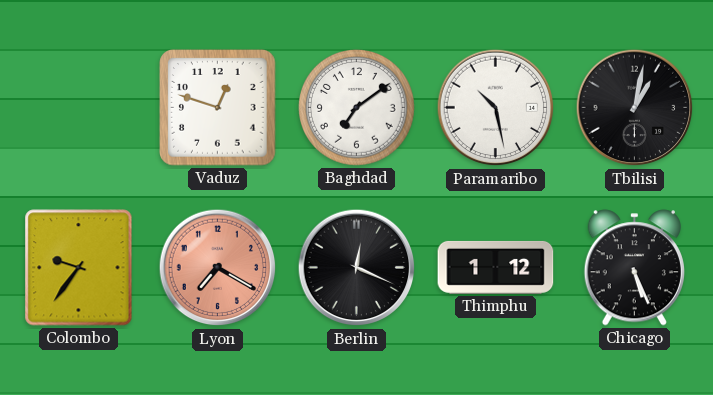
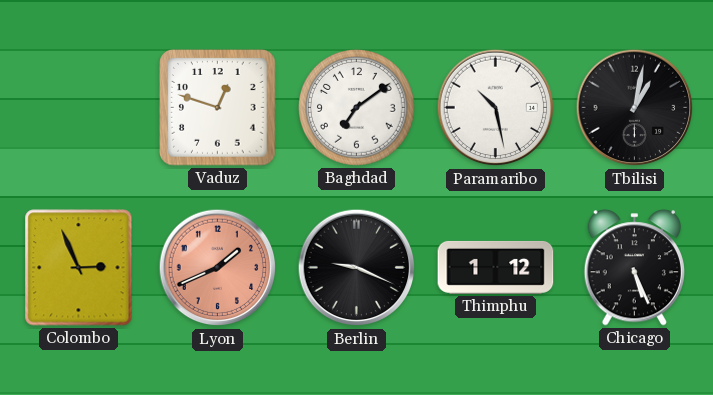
Colombo: 9:36 -> 2:56 (79, 268)
Lyon: 7:20 -> 1:41 (218, 268)
Berlin: 12:19 -> 9:19 (357, 268)
